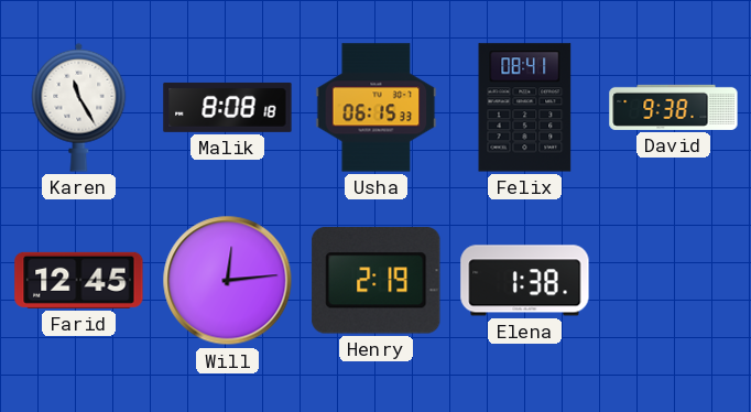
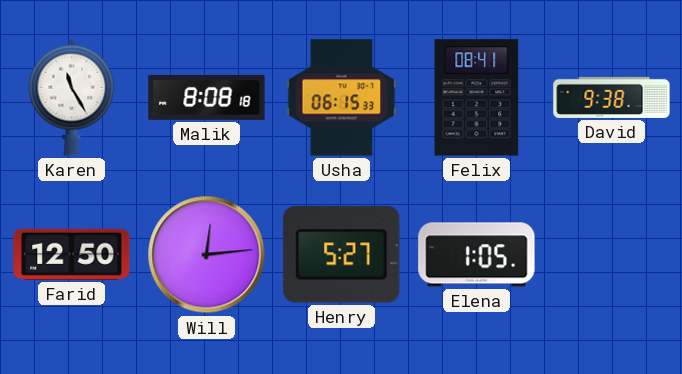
Farid: 12:45 -> 12:50 (72, 254)
Henry: 2:19 -> 5:27 (342, 255)
Elena: 1:38 -> 1:05 (477, 255)
